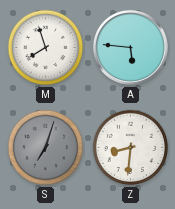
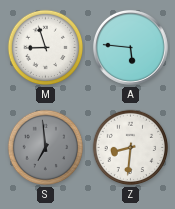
M: 7:57 -> 8:57 (46, 48)
S: 7:03 -> 6:59 (46, 148)
